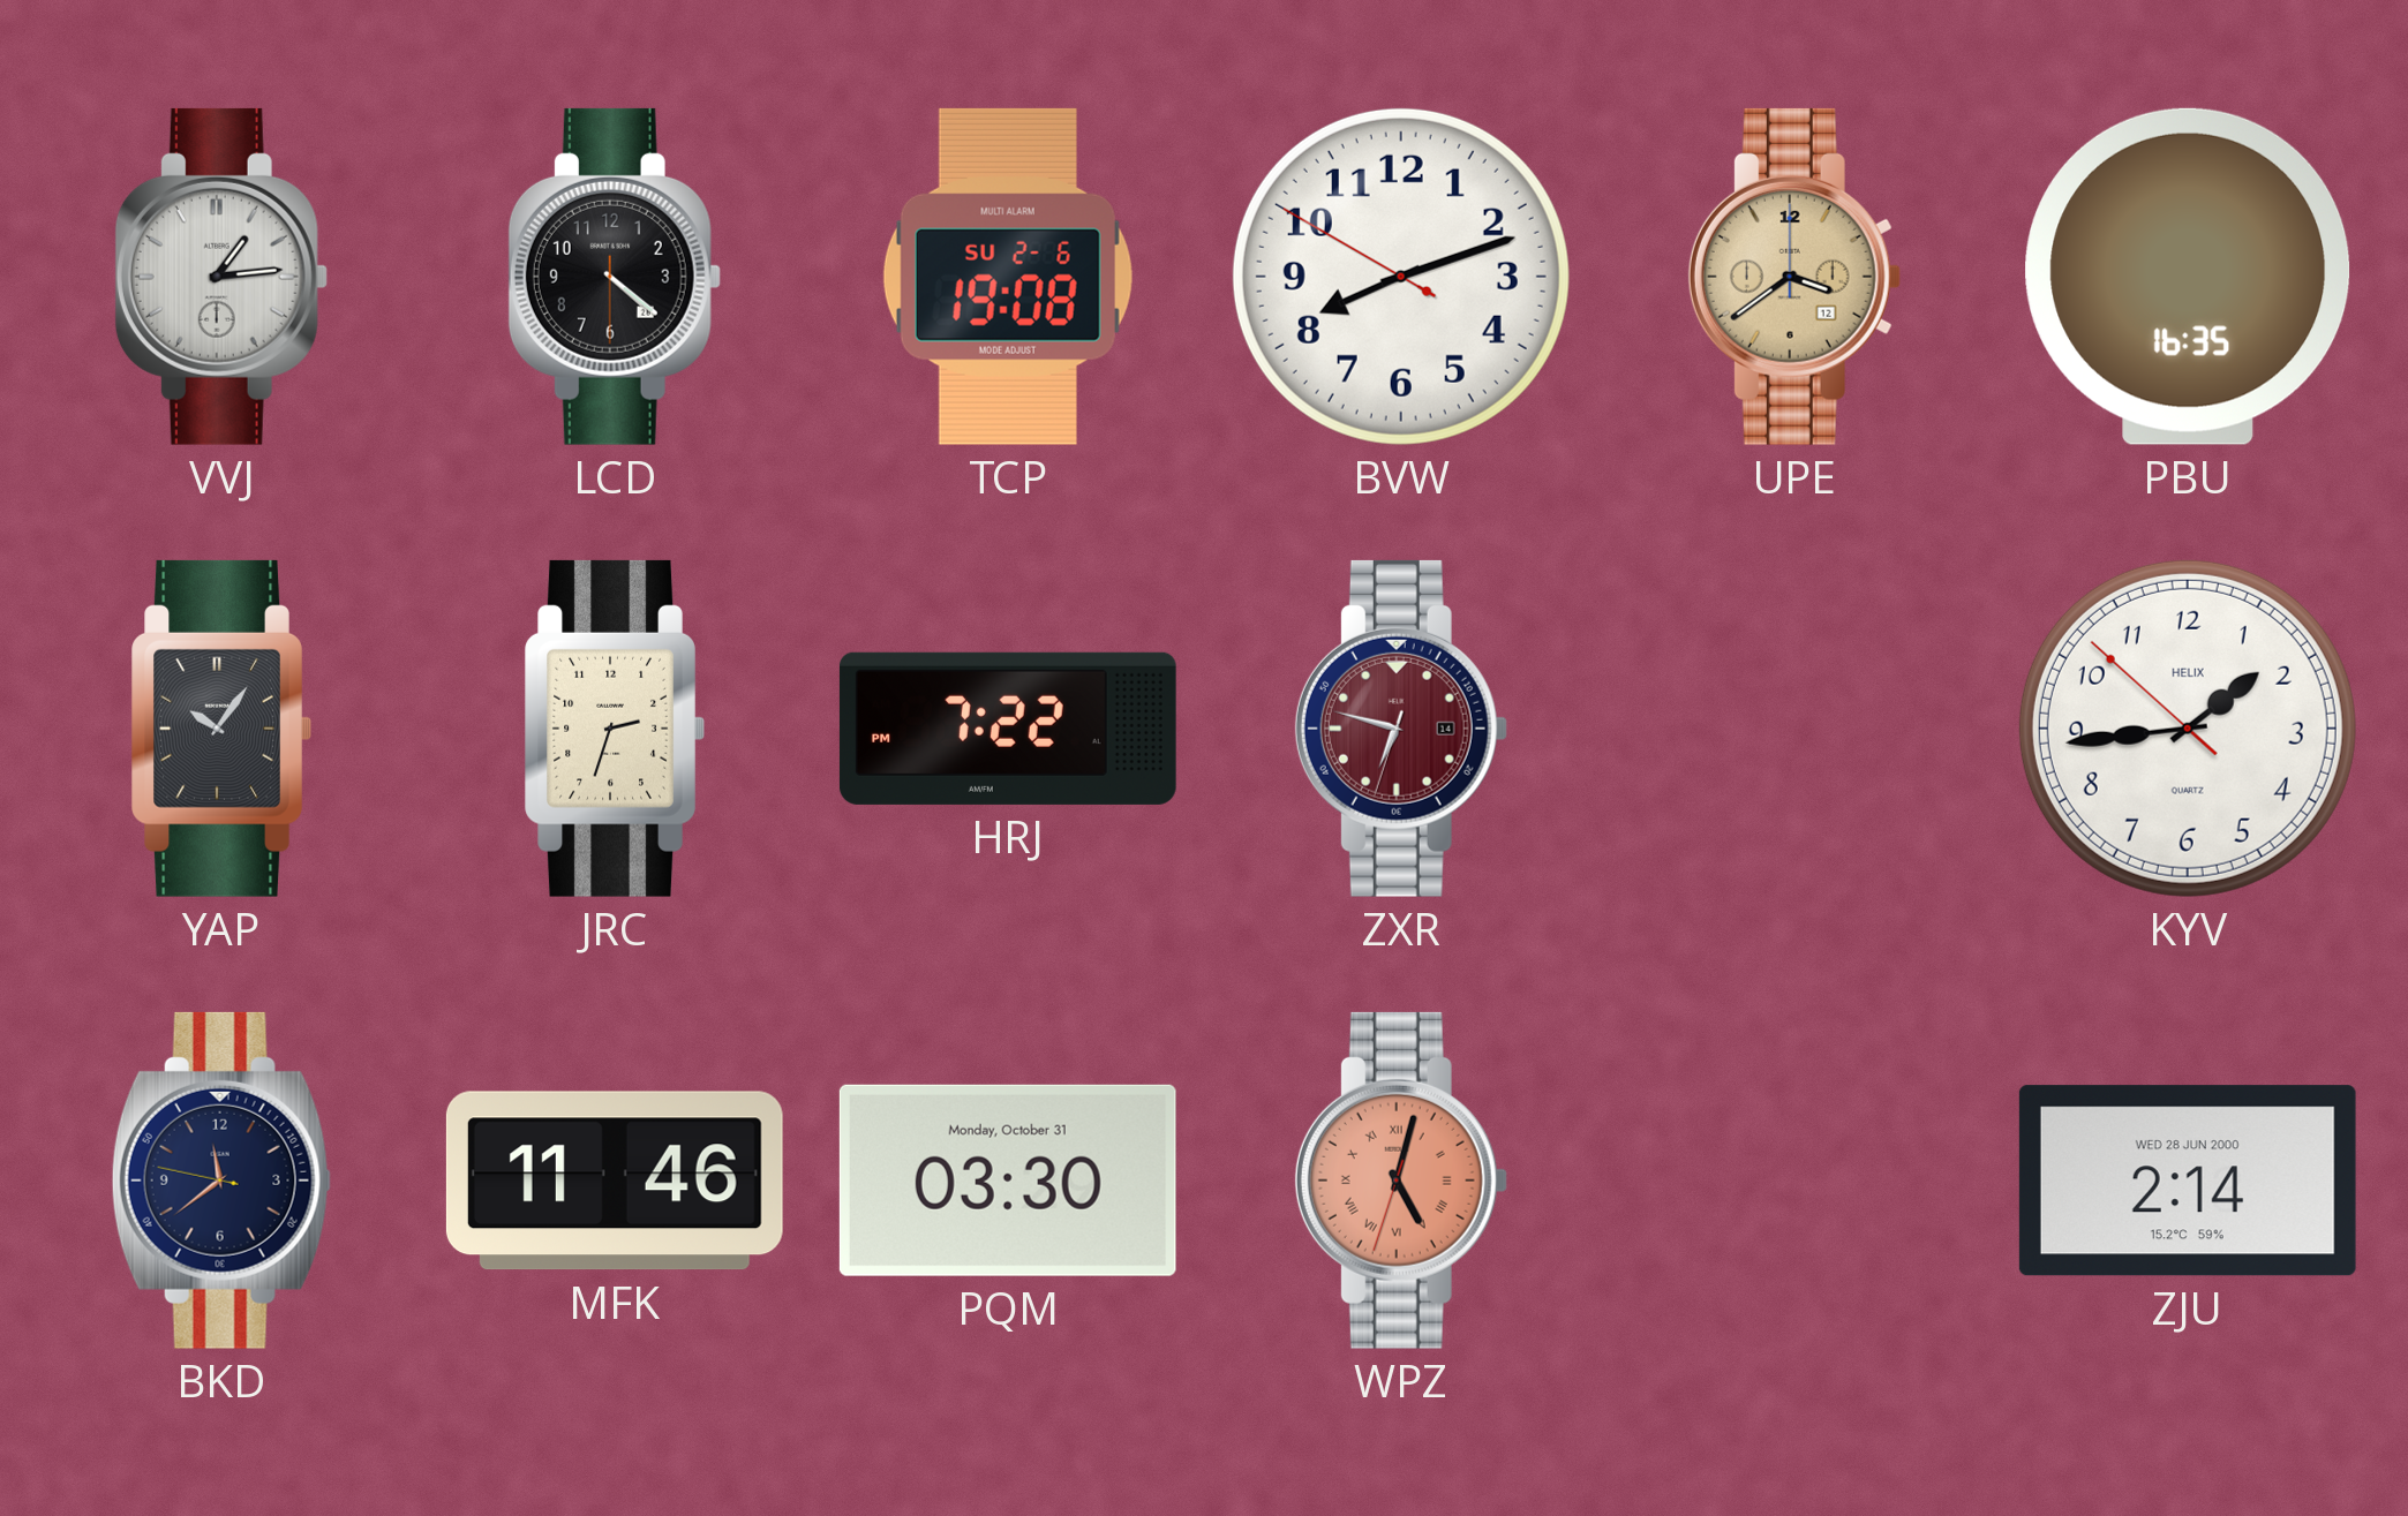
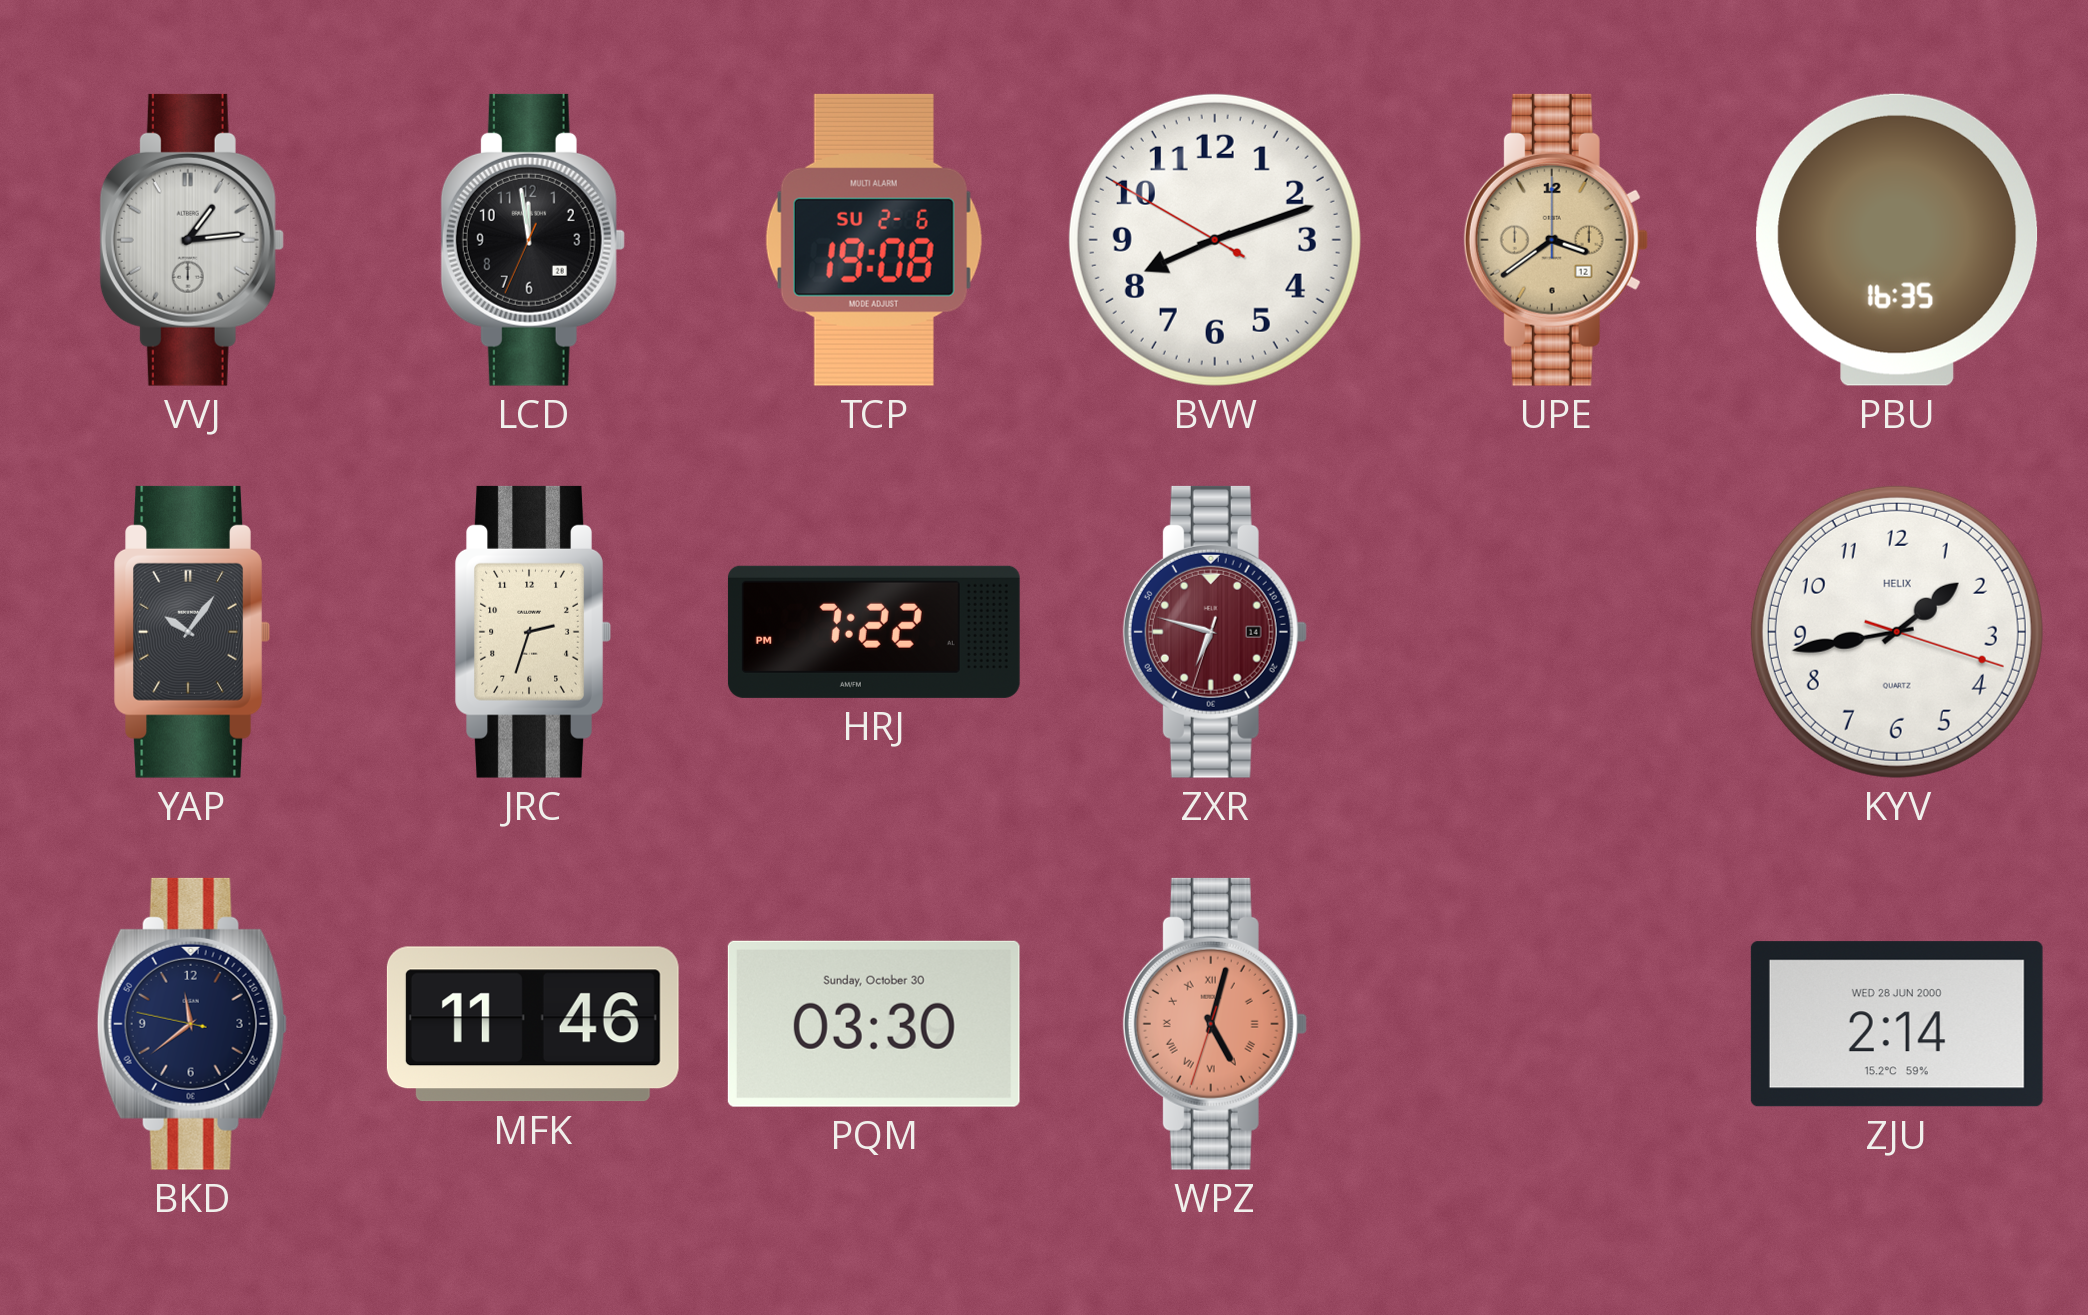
LCD: 4:21 -> 11:58 (533, 240)
KYV: 1:43:52 -> 1:43:18 (1897, 632)
PQM date: Monday, October 31 -> Sunday, October 30 (874, 1024)
